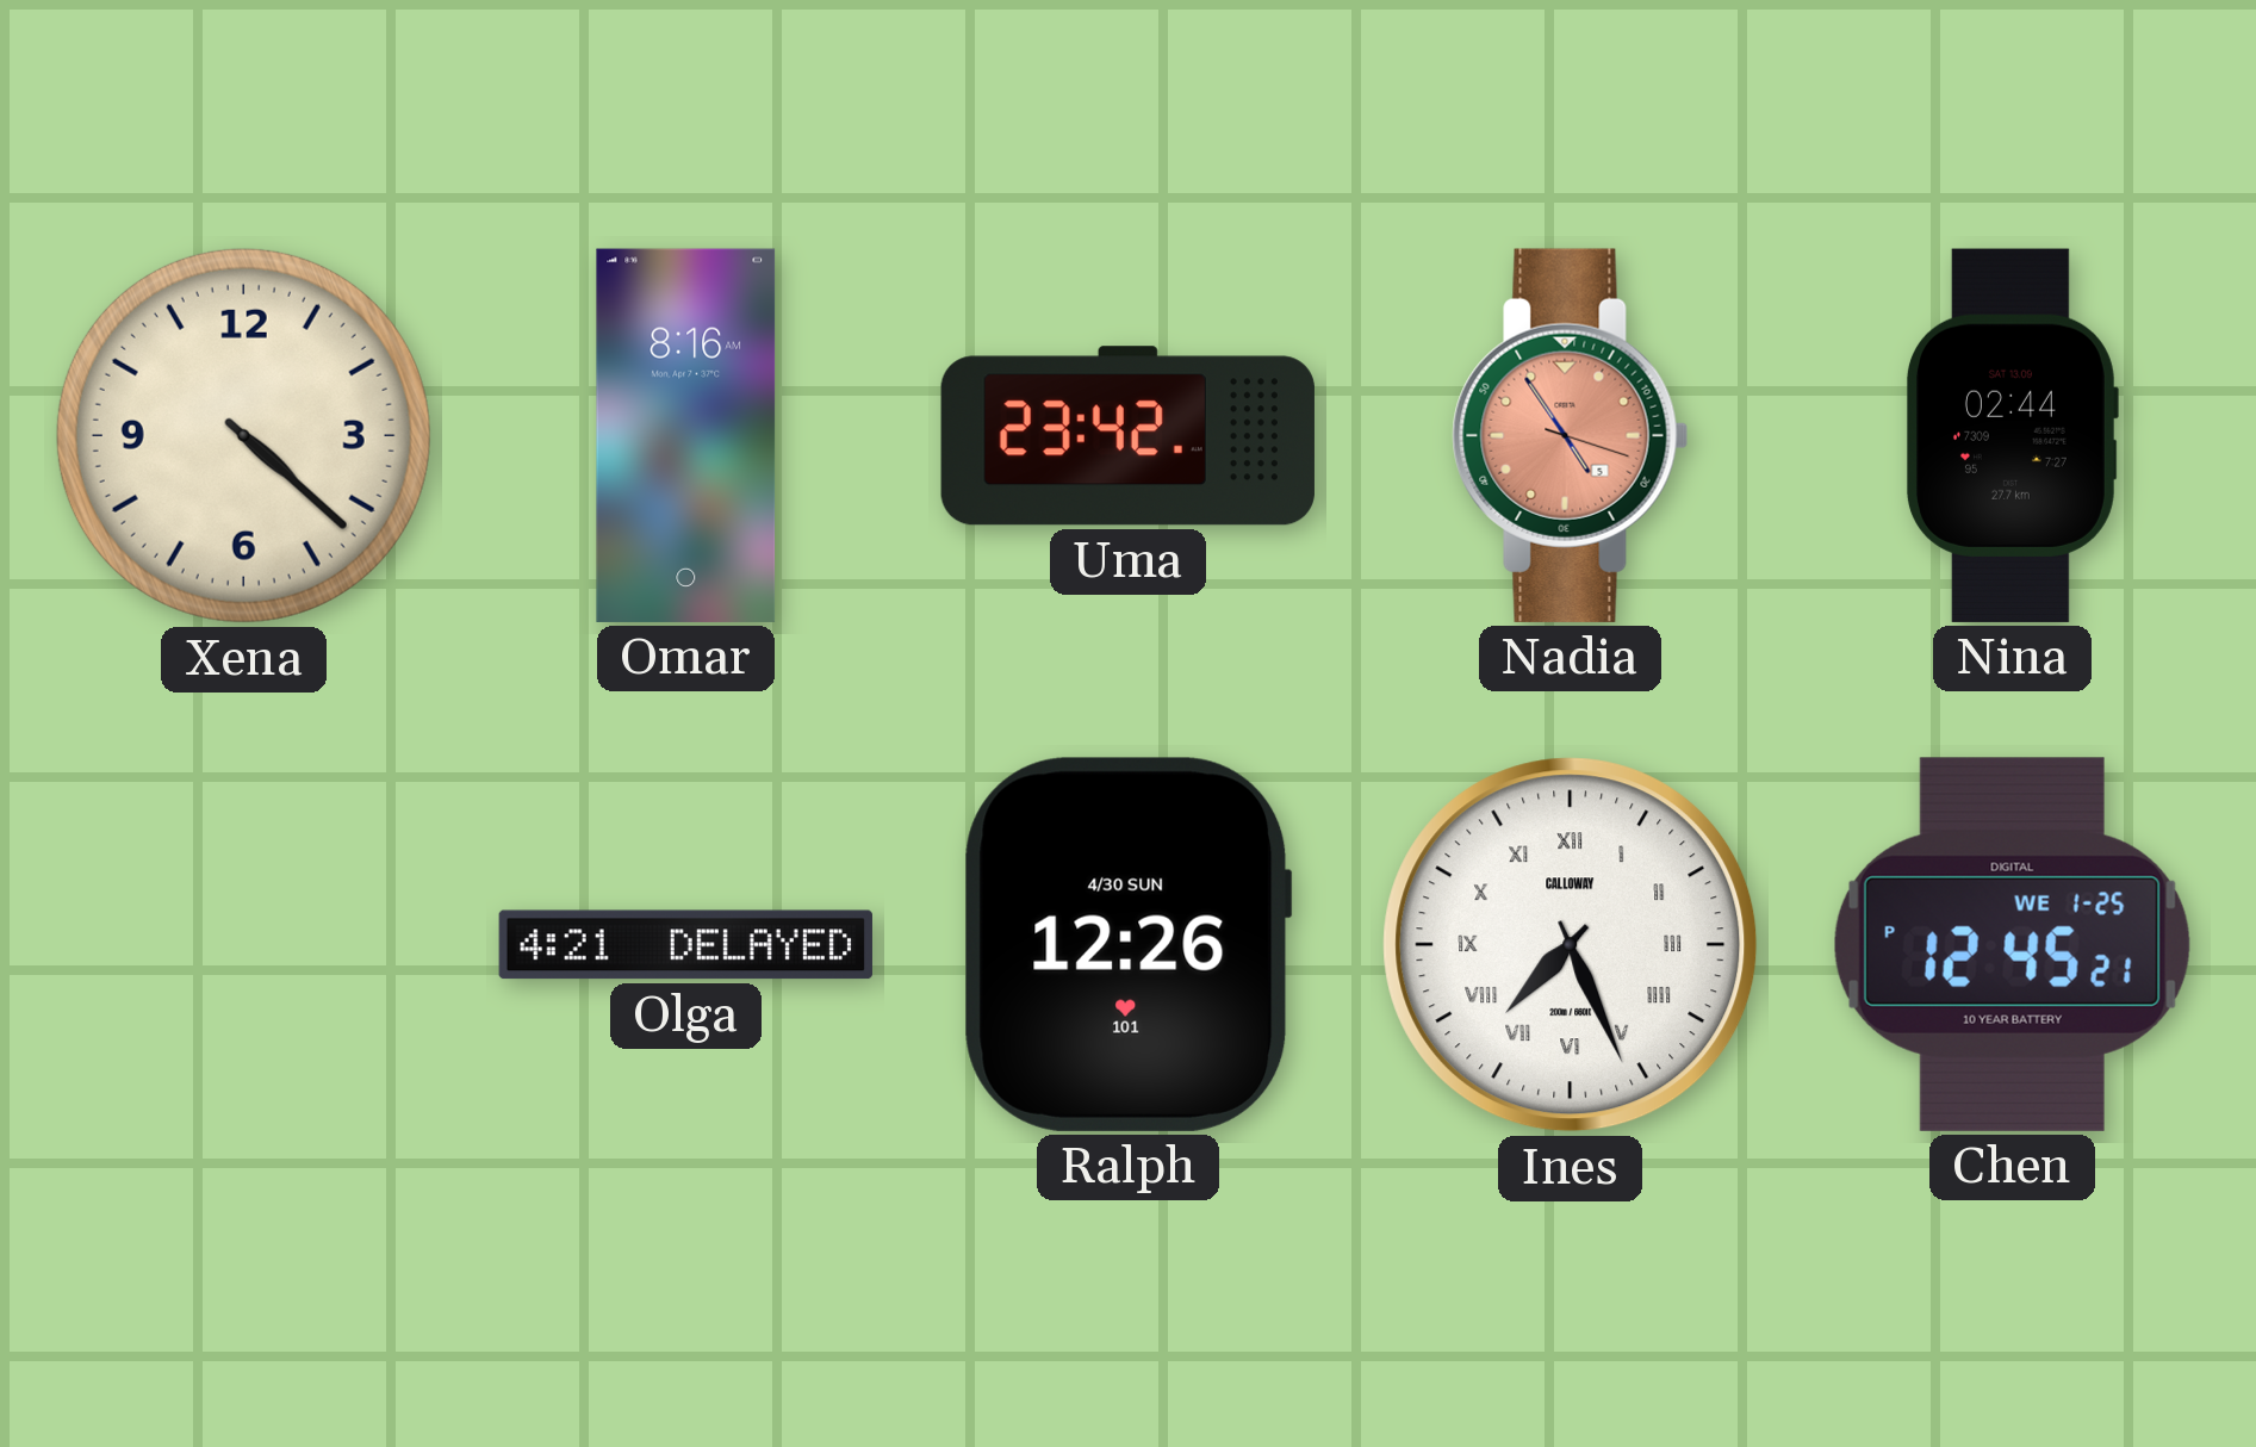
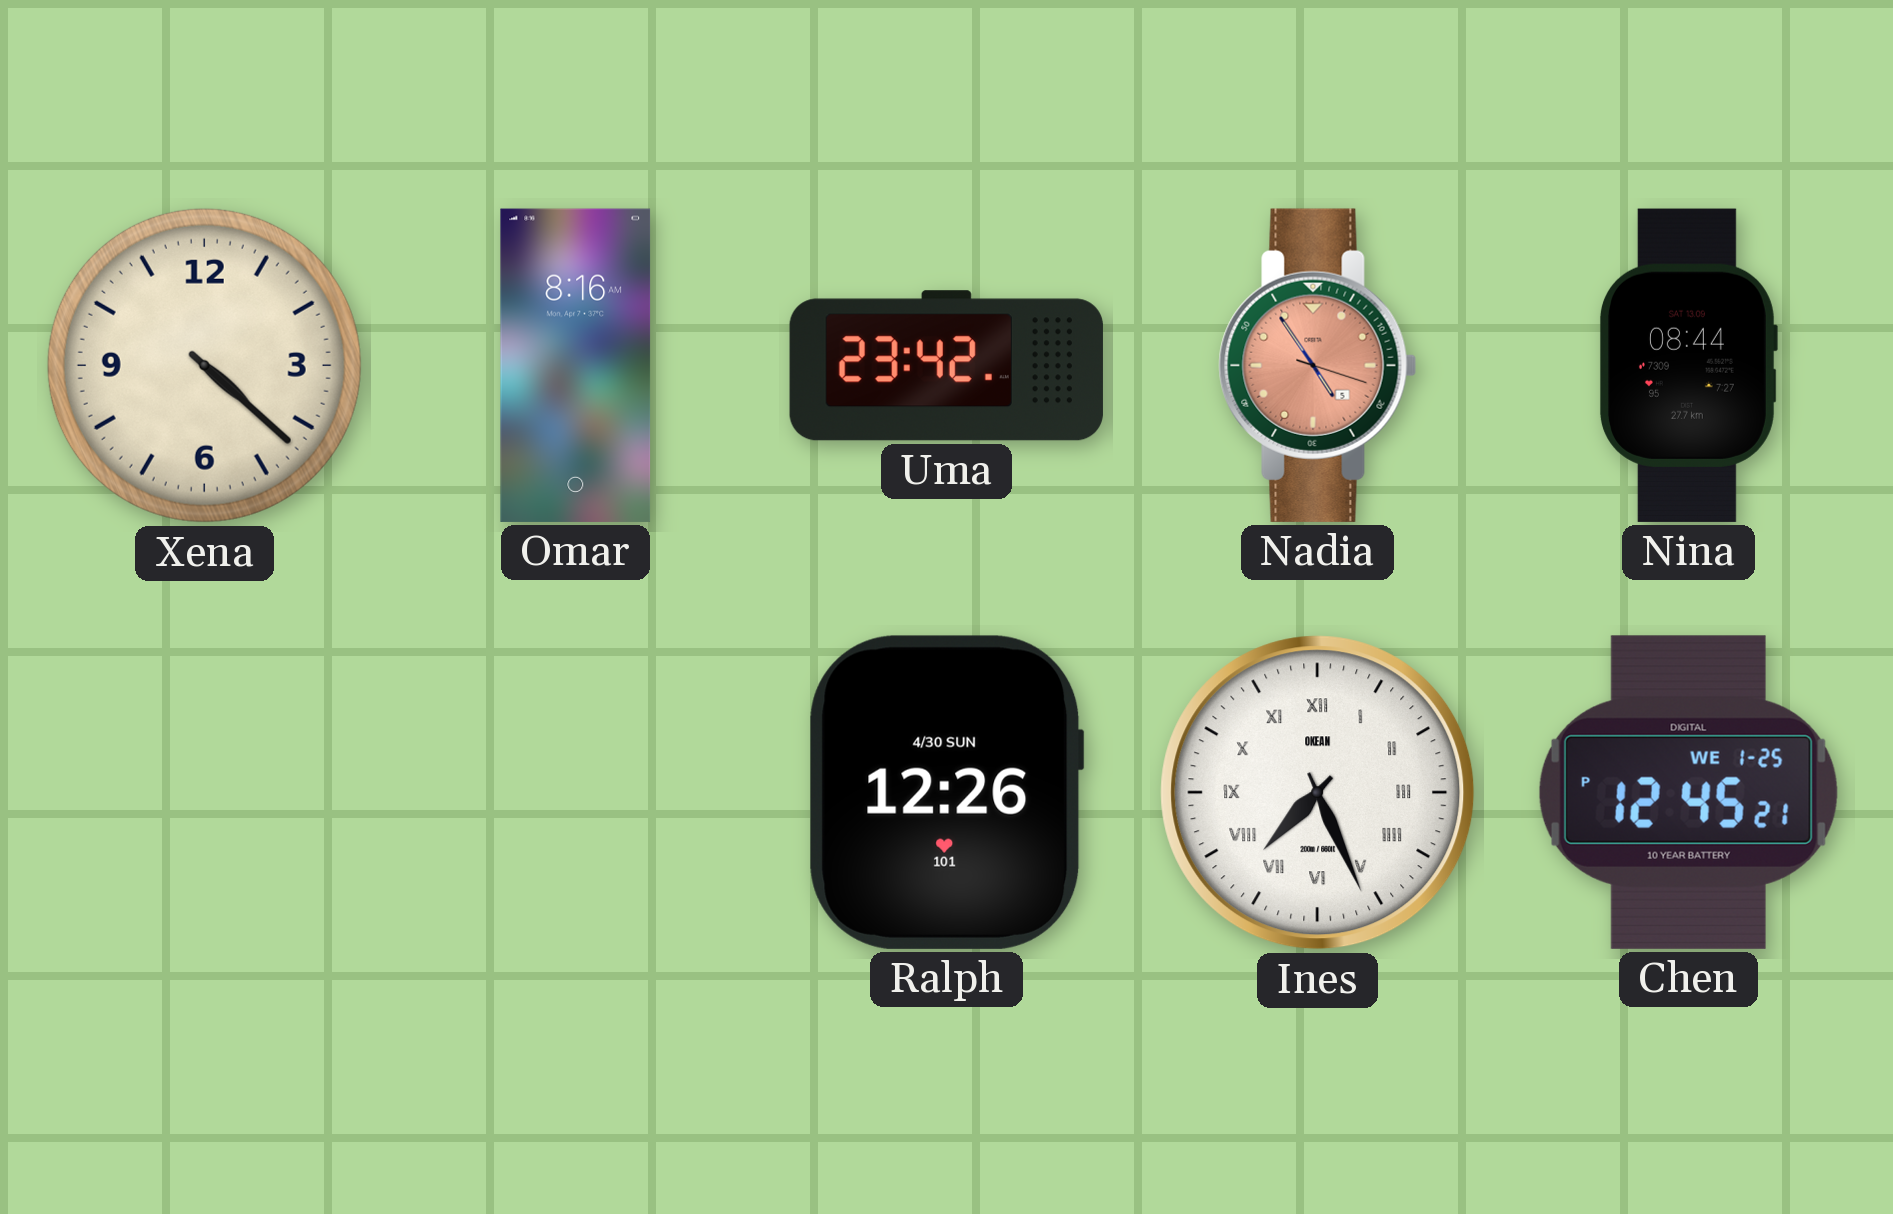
Nina: 02:44 -> 08:44 (1689, 365)
Olga: 4:21 -> none (685, 945)
Ines brand: CALLOWAY -> OKEAN (1318, 793)
